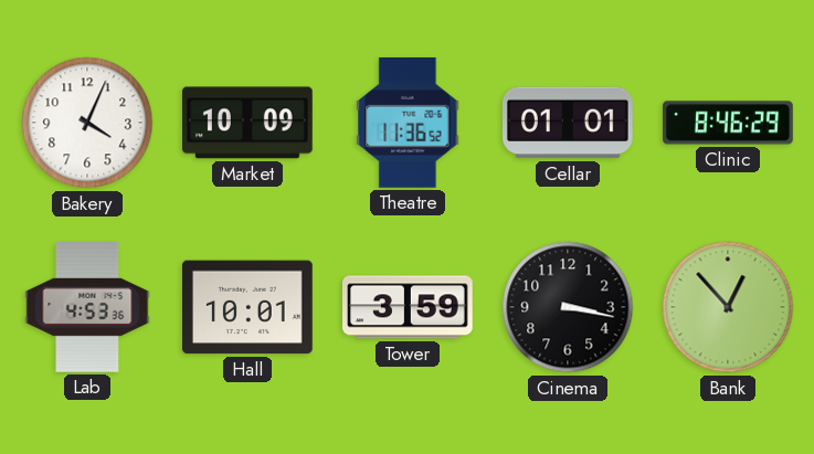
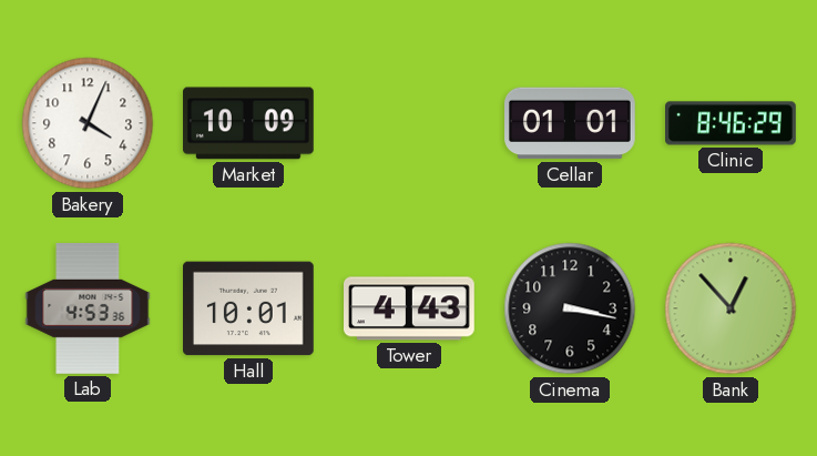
Theatre: 11:36 -> none (408, 123)
Tower: 3:59 -> 4:43 (410, 308)
